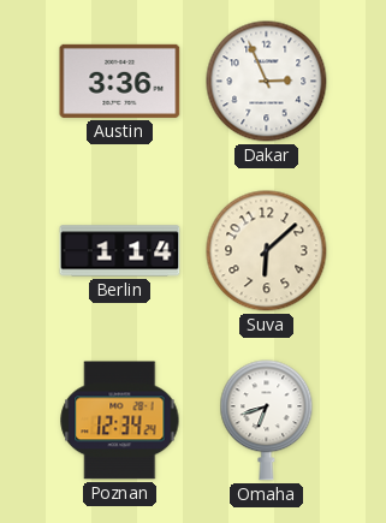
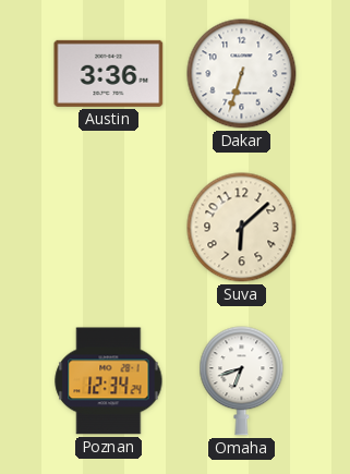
Dakar: 2:56 -> 6:33 (242, 74)
Berlin: 1:14 -> none (120, 251)
